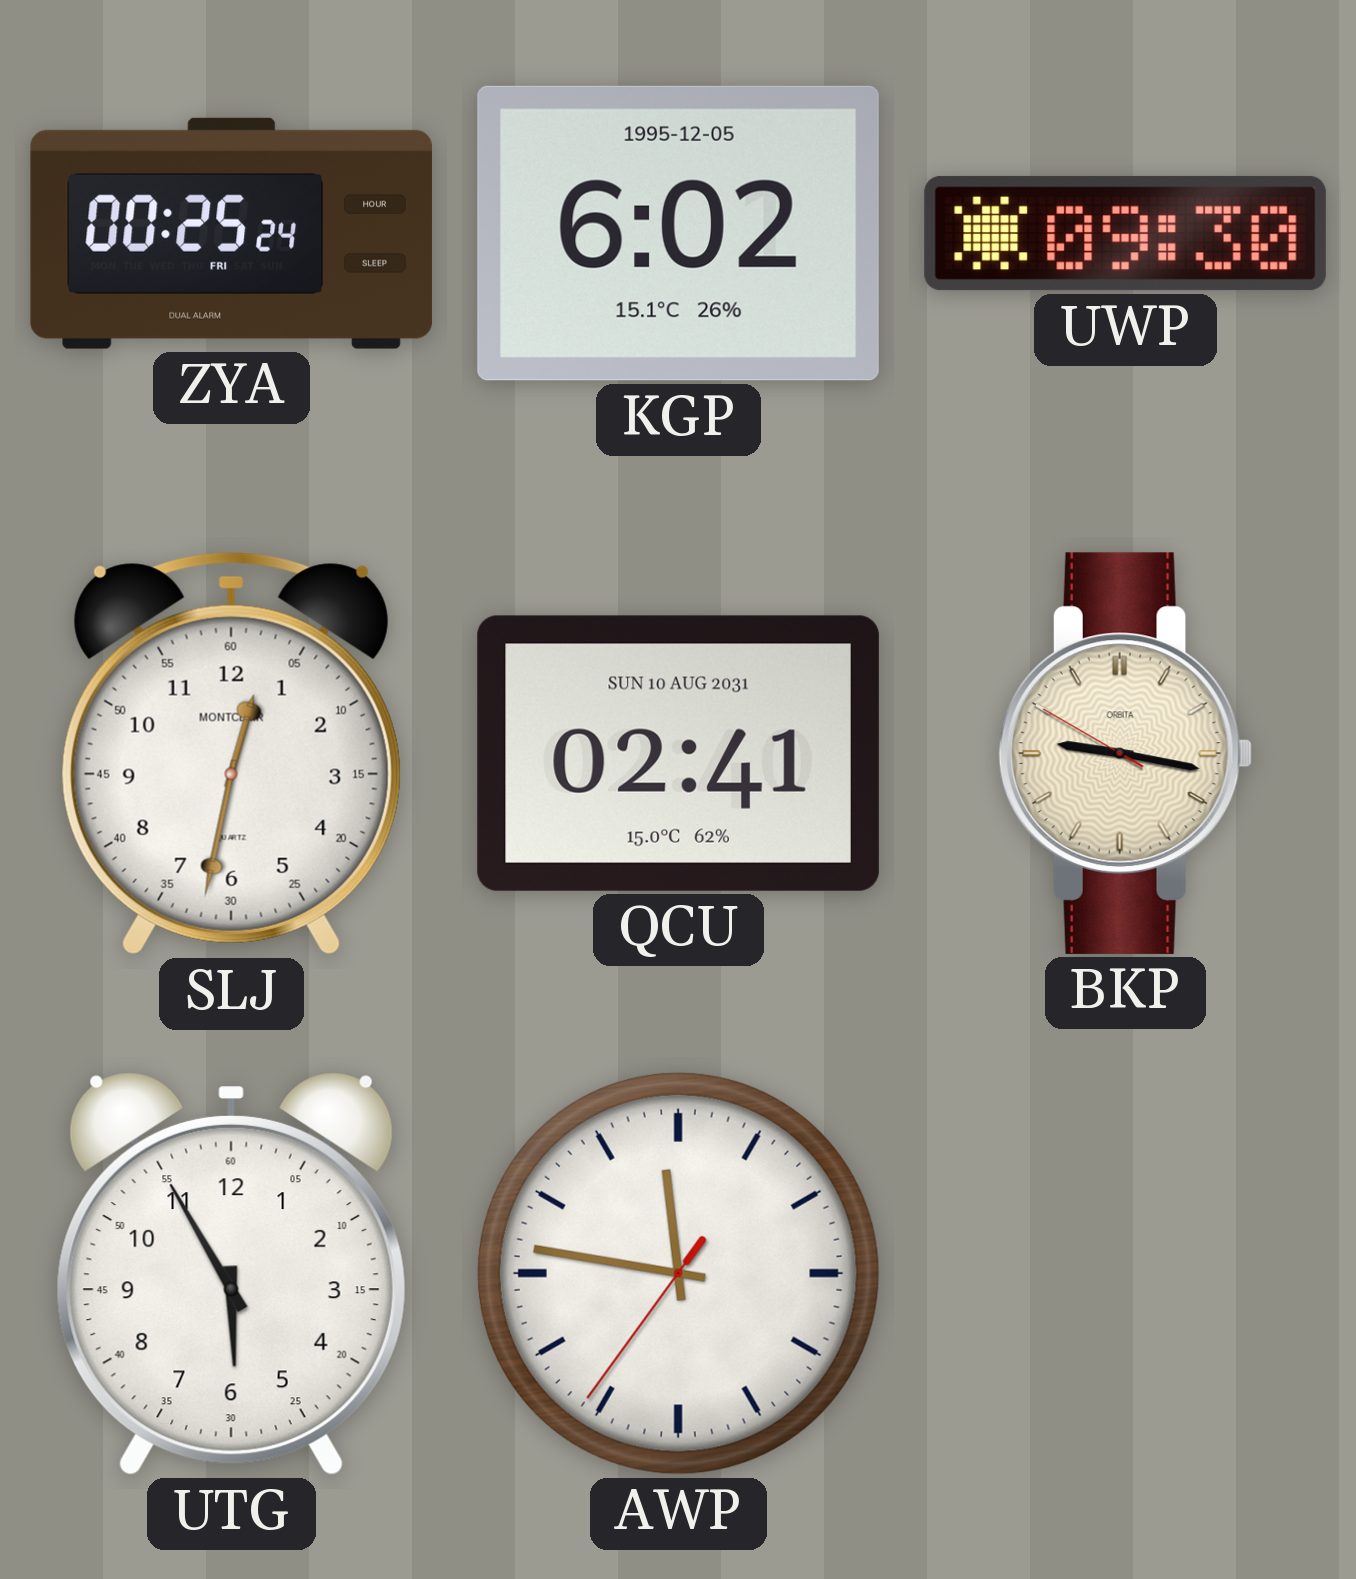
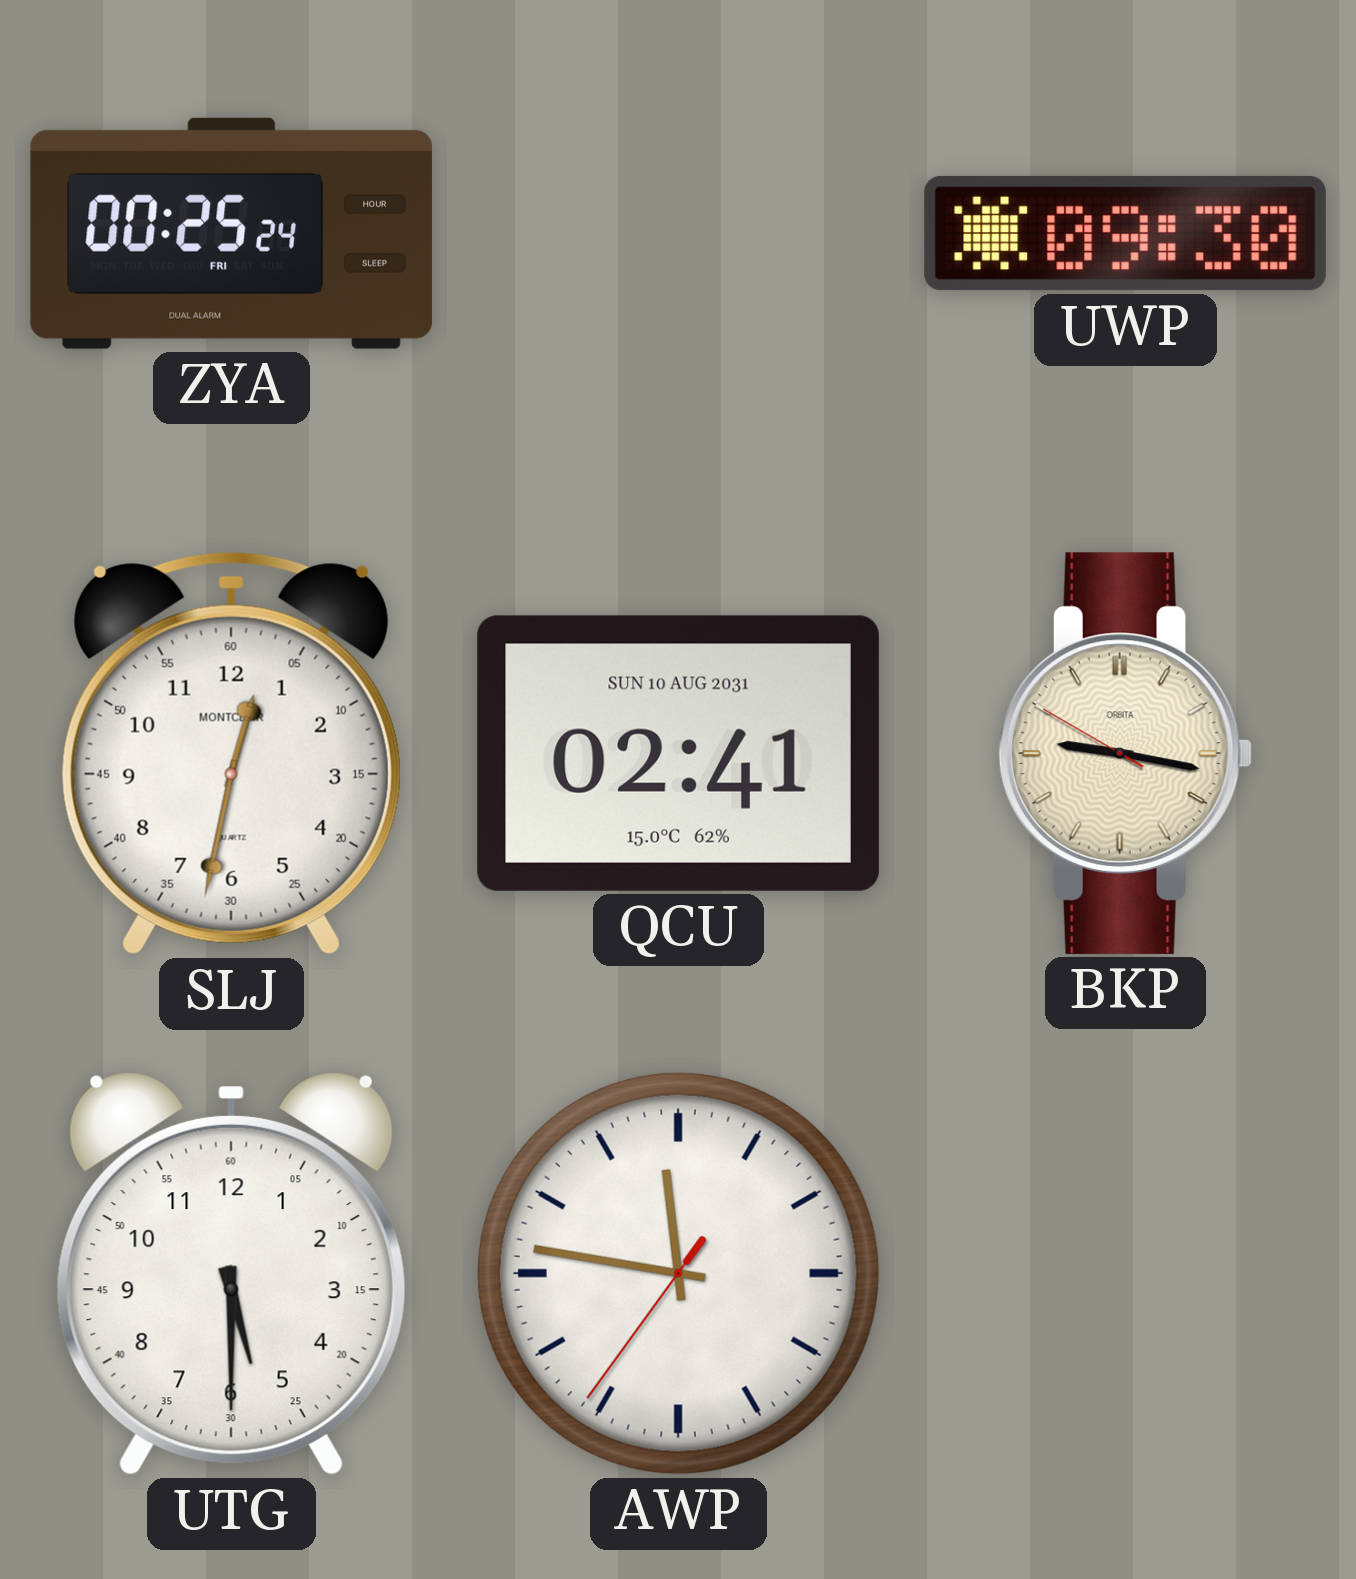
KGP: 6:02 -> none (678, 233)
UTG: 5:55 -> 5:30 (231, 1273)
